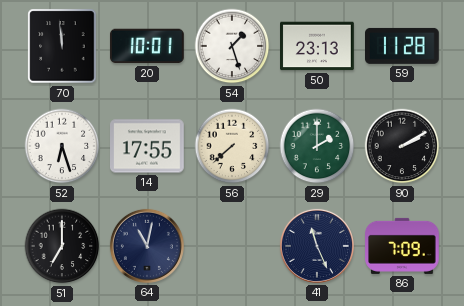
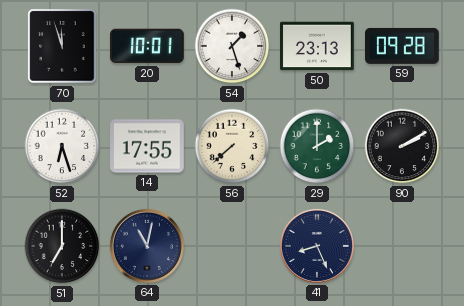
70: 11:59 -> 11:57 (62, 46)
59: 11:28 -> 09:28 (403, 46)
41: 11:26 -> 8:26 (317, 246)
86: 7:09 -> none (402, 246)
